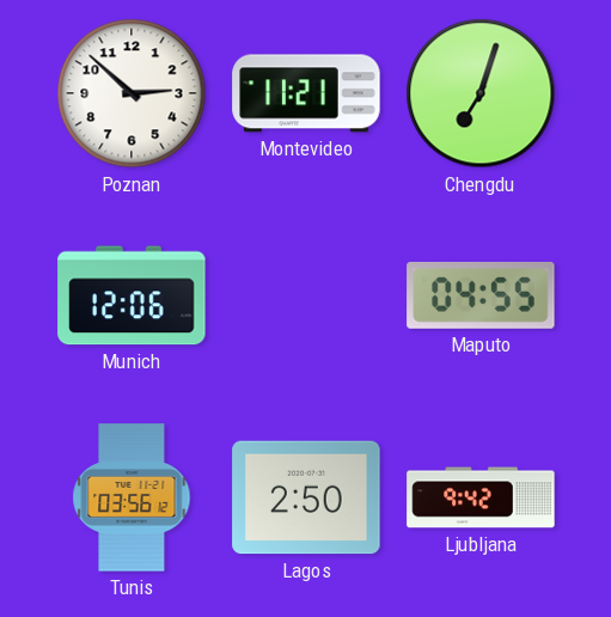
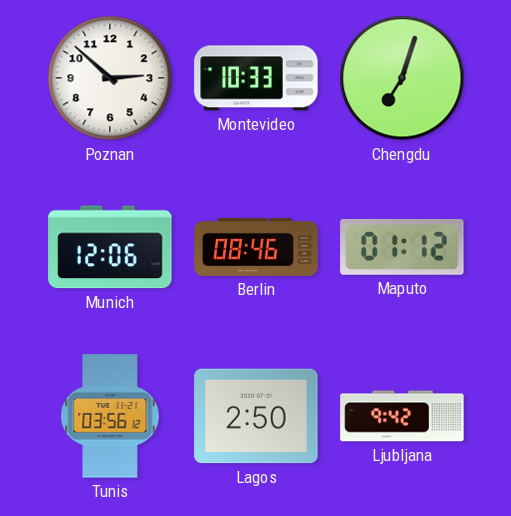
Montevideo: 11:21 -> 10:33 (256, 78)
Berlin: none -> 08:46 (256, 247)
Maputo: 04:55 -> 01:12 (402, 247)
